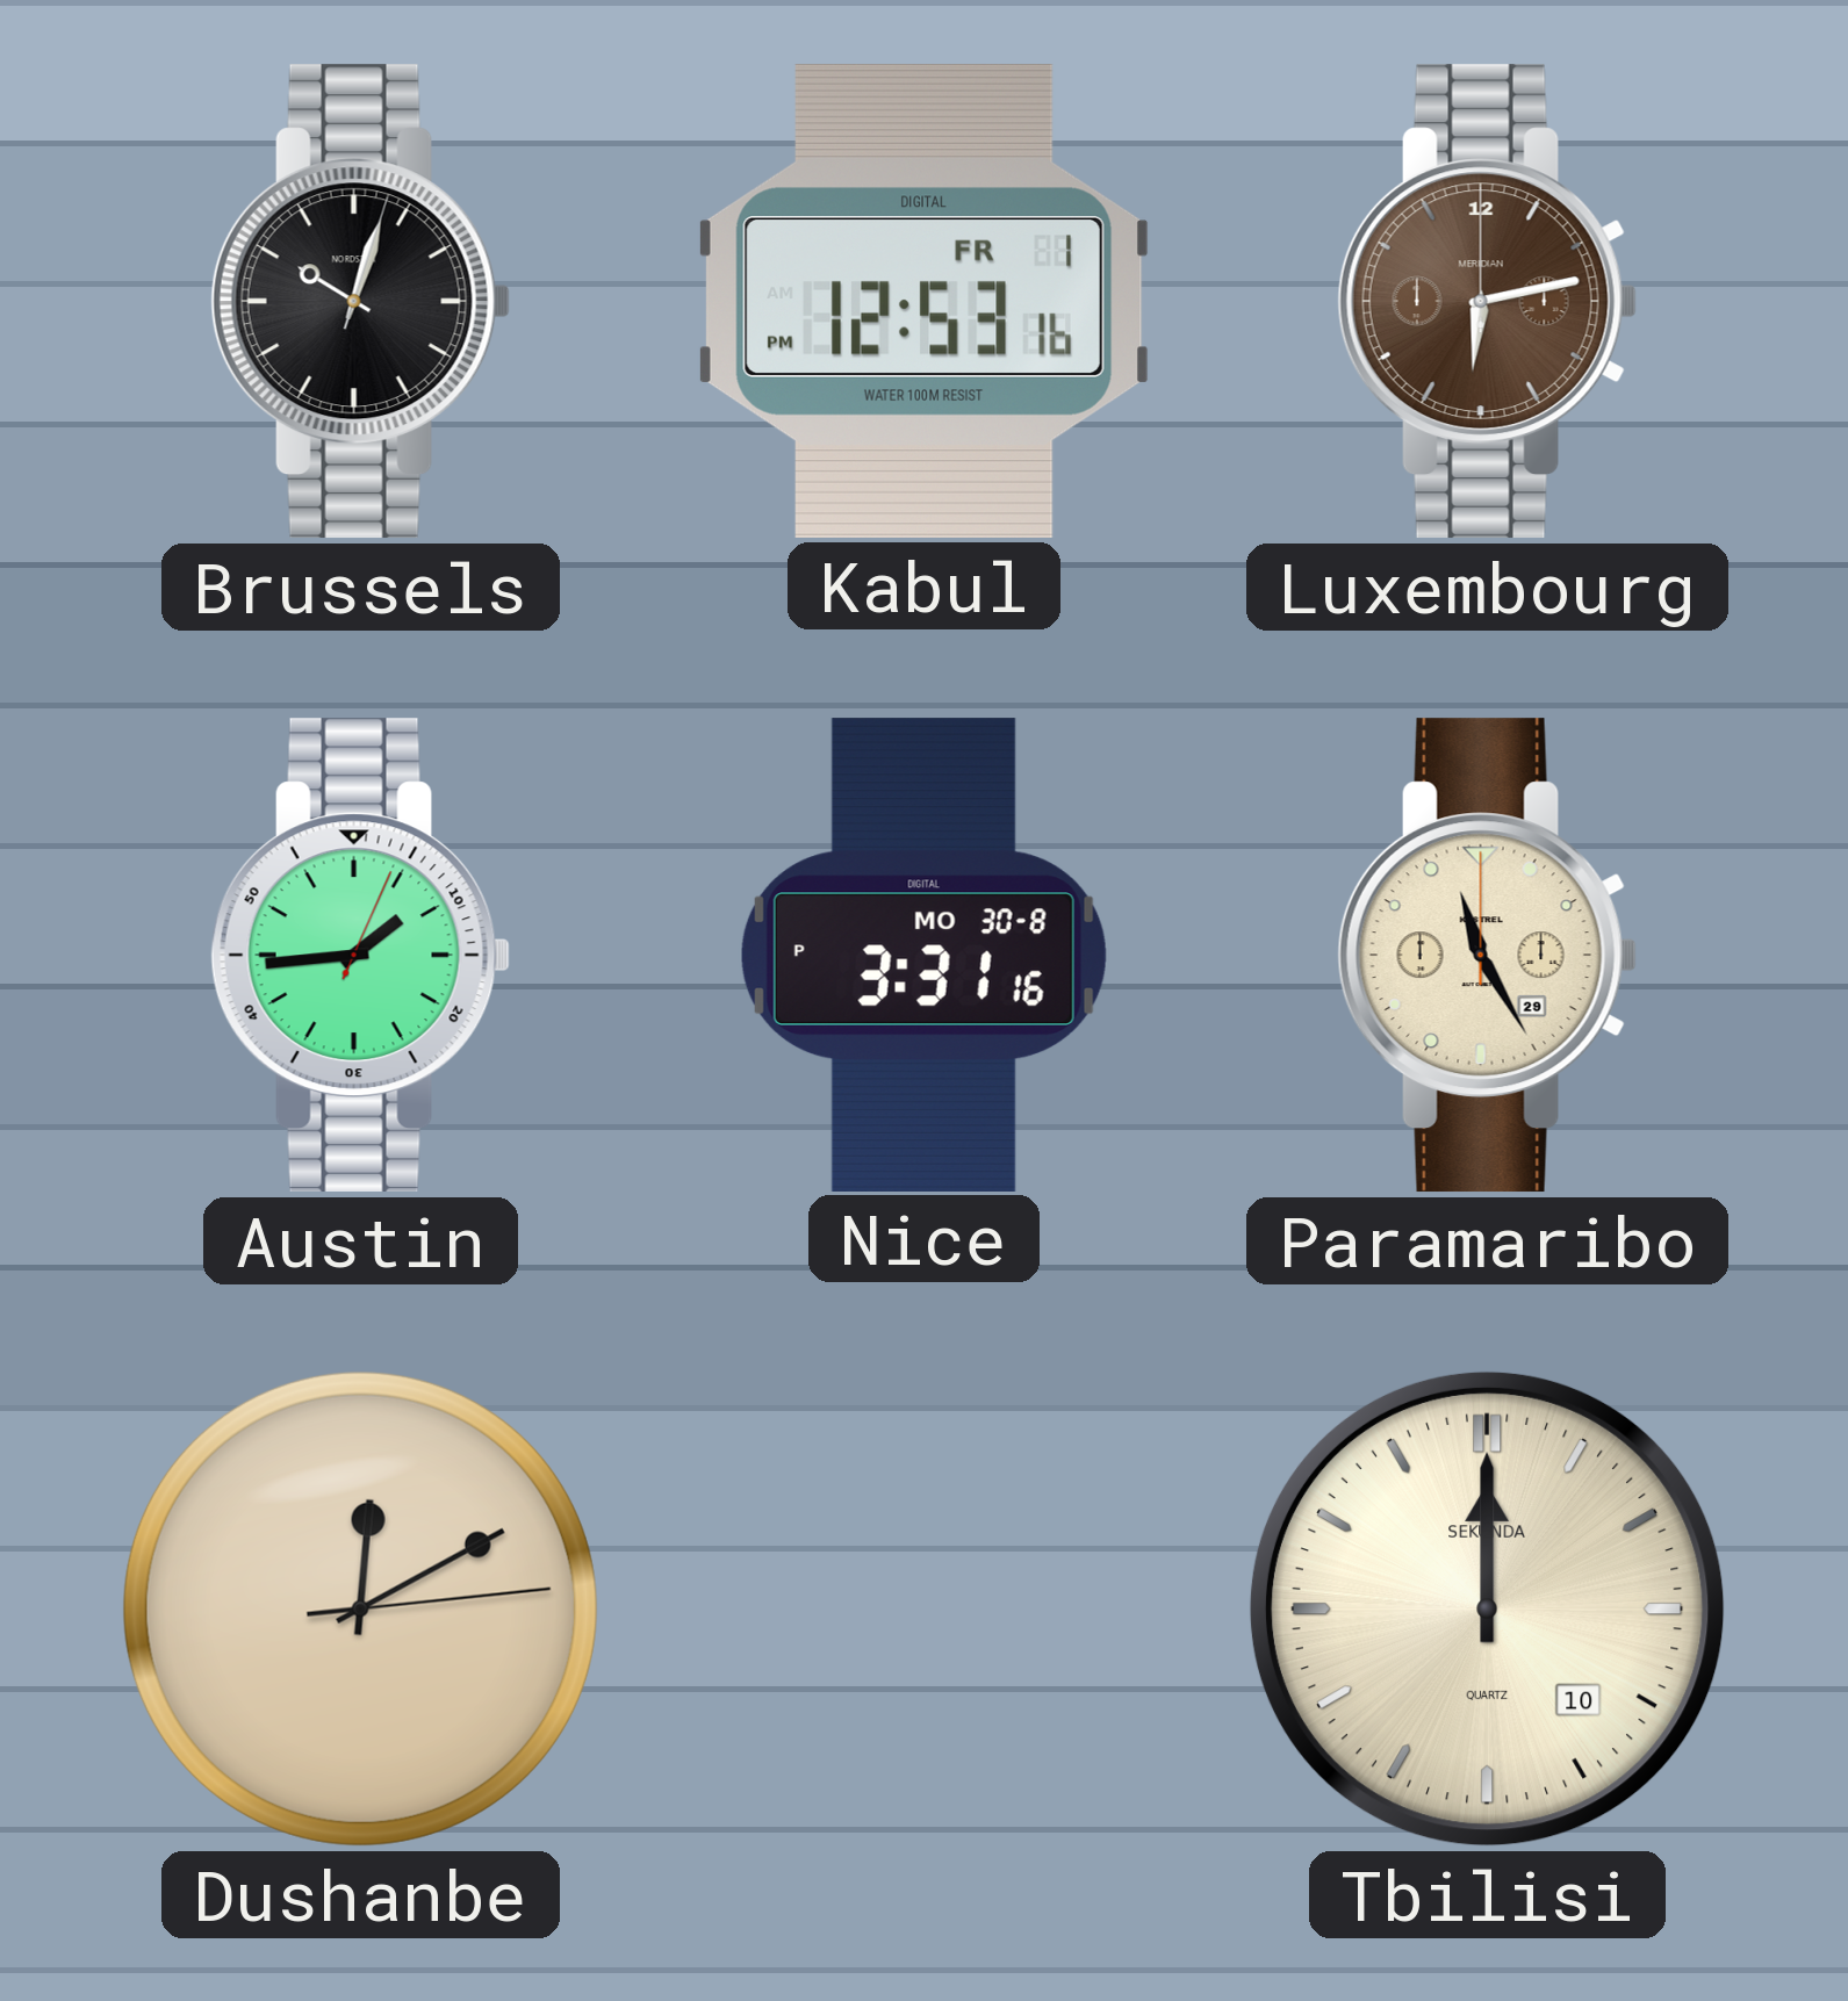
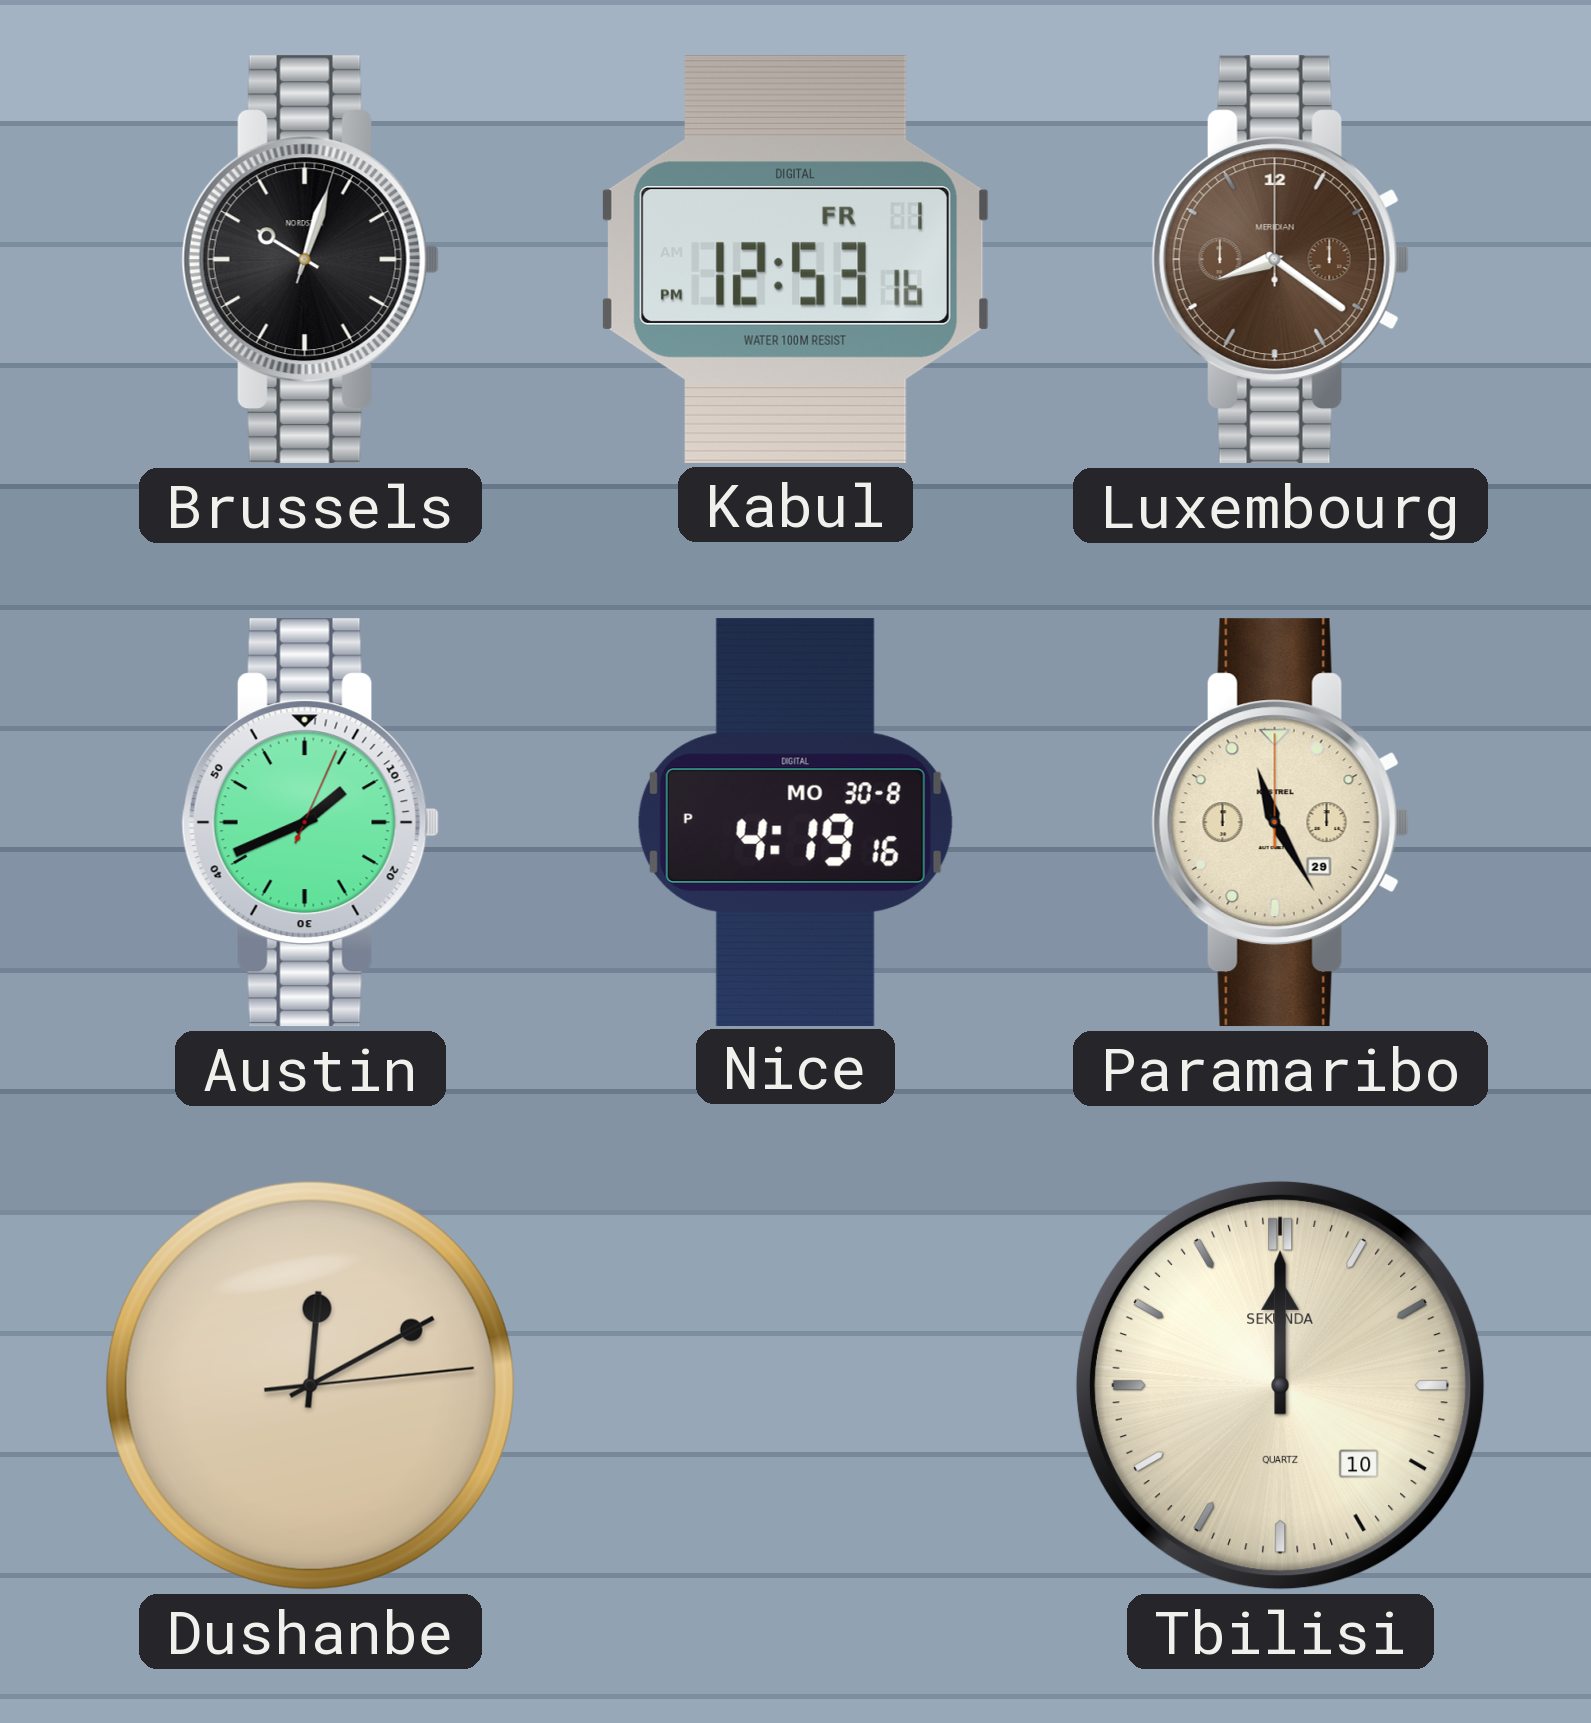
Luxembourg: 6:13 -> 8:21 (1280, 260)
Austin: 1:44 -> 1:41 (310, 823)
Nice: 3:31 -> 4:19 (795, 822)
